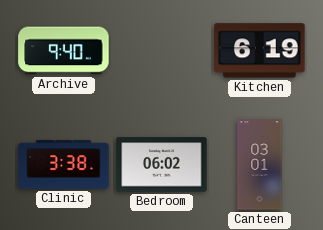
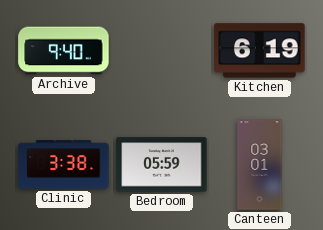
Bedroom: 06:02 -> 05:59 (162, 165)
